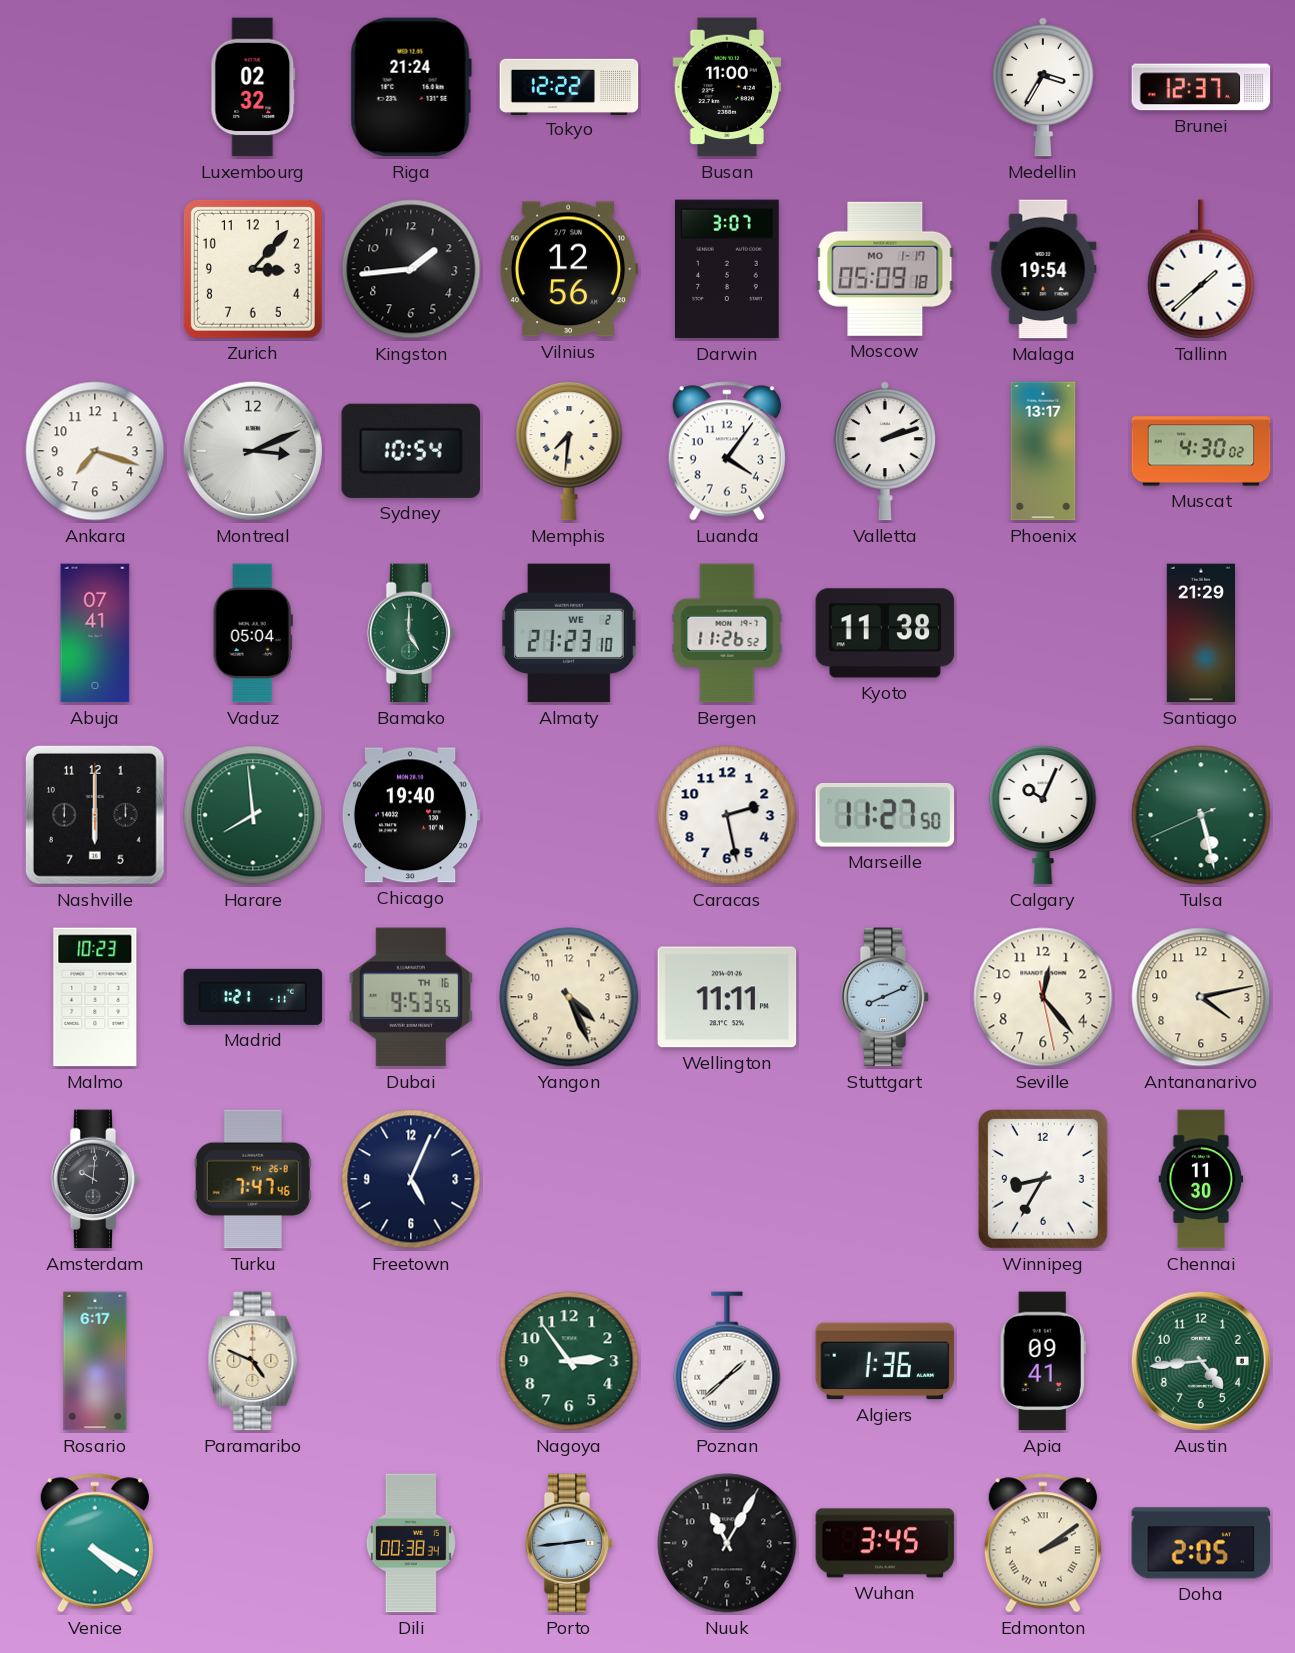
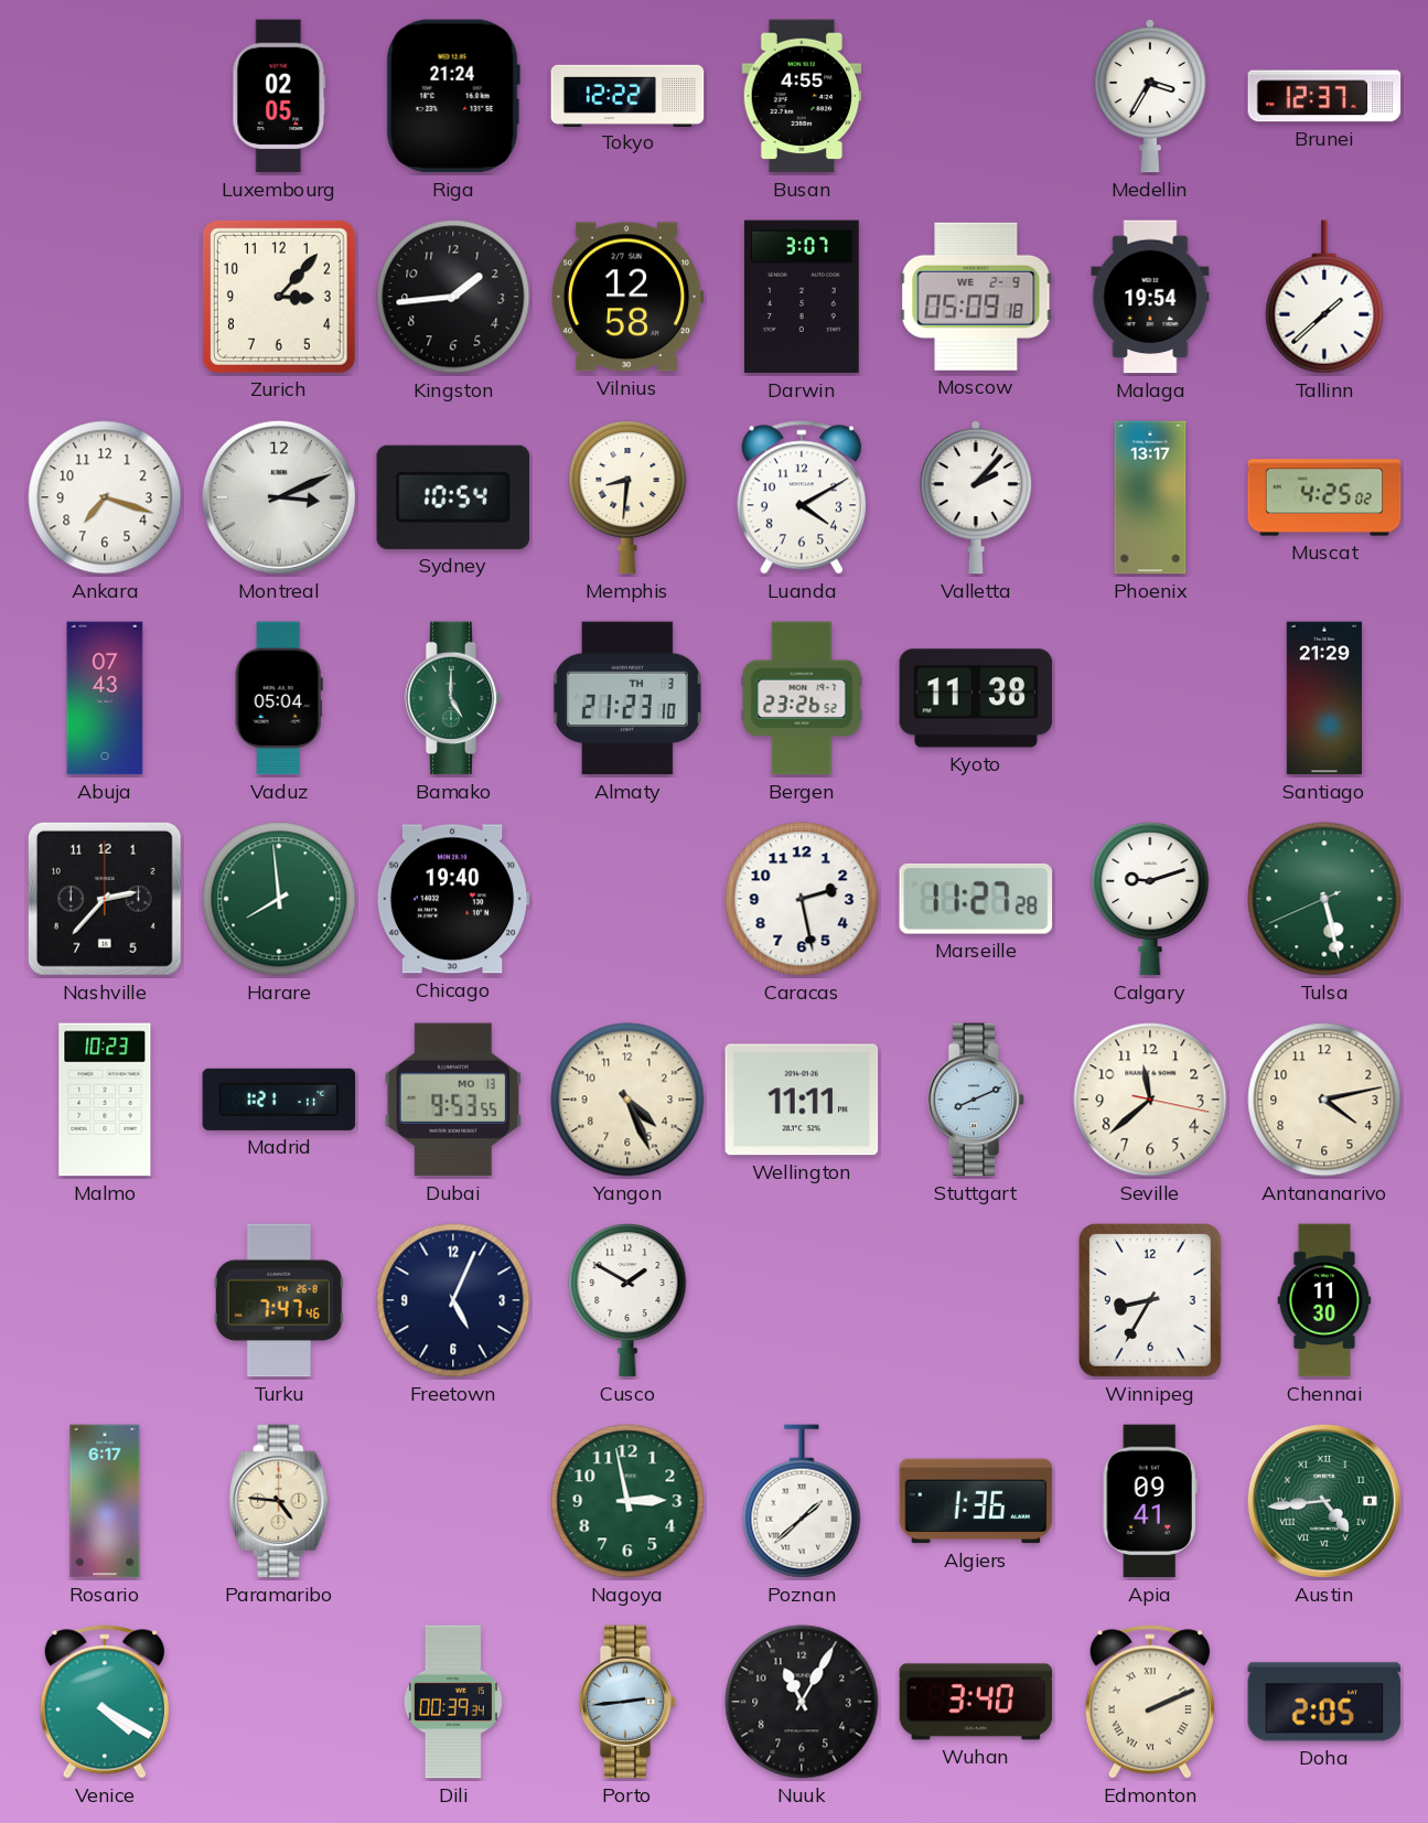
Luxembourg: 02:32 -> 02:05 (279, 96)
Busan: 11:00 -> 4:55 (802, 96)
Vilnius: 12:56 -> 12:58 (627, 297)
Moscow date: MO 1-17 -> WE 2-9 (976, 297)
Memphis: 7:31 -> 8:31 (627, 498)
Luanda: 4:06 -> 4:10 (802, 497)
Valletta: 2:12 -> 2:07 (976, 497)
Muscat: 4:30 -> 4:25 (1324, 497)
Abuja: 07:41 -> 07:43 (105, 698)
Almaty date: WE 2 -> TH 3 (627, 698)
Bergen: 11:26 -> 23:26 (802, 698)
Nashville: 6:00 -> 2:37 (105, 899)
Marseille: 11:27:50 -> 11:27:28 (976, 899)
Calgary: 10:04 -> 9:12 (1150, 900)
Dubai date: TH 16 -> MO 13 (453, 1100)
Seville: 12:23 -> 11:38 (1150, 1100)
Amsterdam: 10:01 -> none (95, 1179)
Cusco: none -> 1:50 (627, 1301)
Paramaribo: 4:49 -> 4:46 (279, 1501)
Nagoya: 2:54 -> 2:58 (627, 1501)
Austin numerals: Arabic -> Roman (1324, 1501)
Dili: 00:38 -> 00:39 (453, 1702)
Wuhan: 3:45 -> 3:40 (976, 1702)
Edmonton: 2:09 -> 2:11 (1150, 1702)
